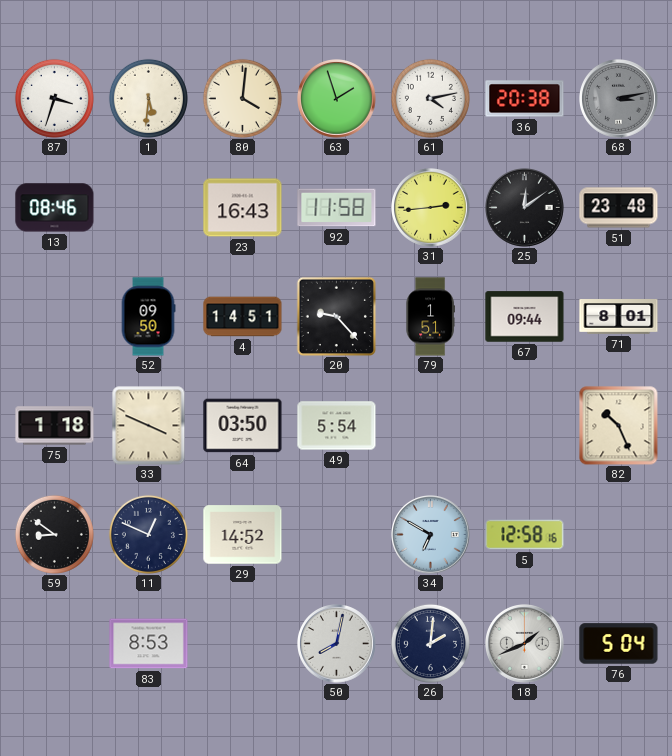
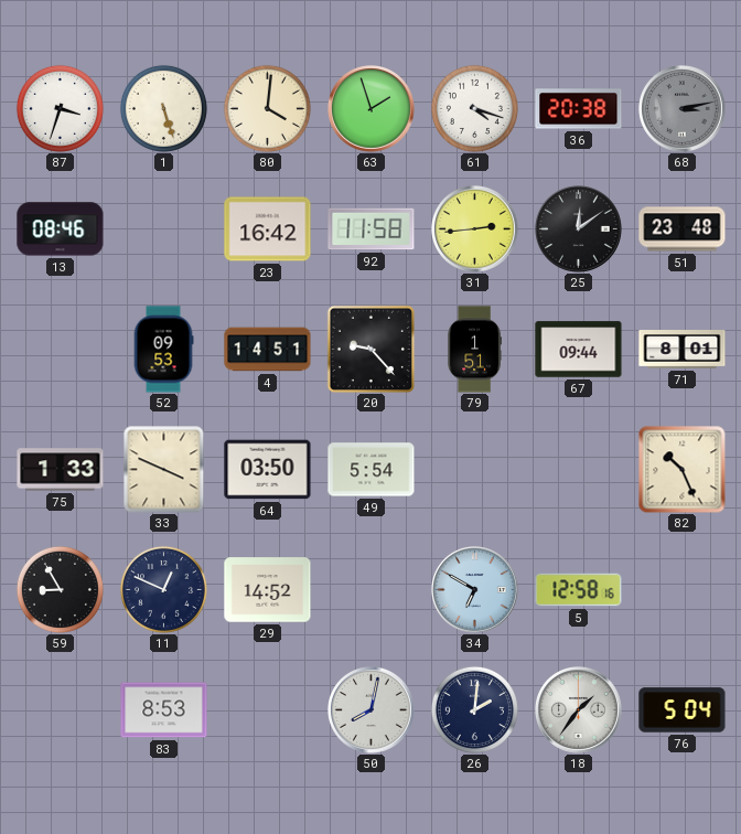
1: 5:31 -> 5:27 (163, 108)
61: 4:13 -> 4:18 (474, 108)
23: 16:43 -> 16:42 (268, 229)
52: 09:50 -> 09:53 (163, 350)
75: 1:18 -> 1:33 (61, 470)
59: 8:51 -> 8:55 (60, 589)
18: 1:41 -> 1:36 (579, 710)
